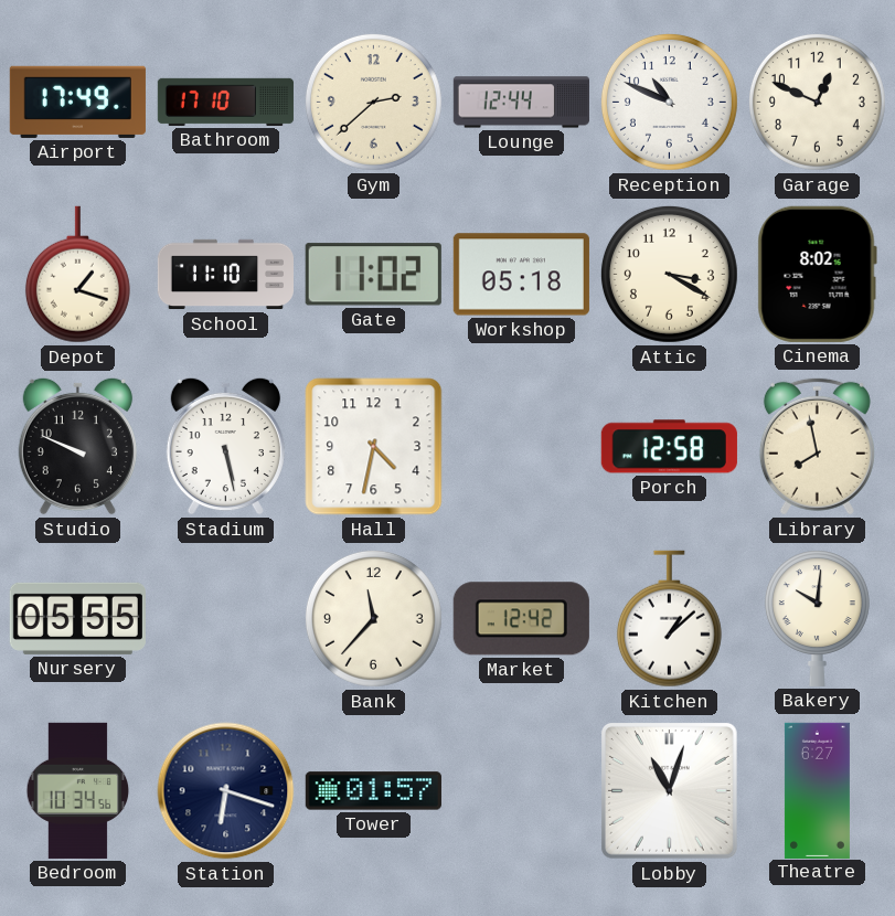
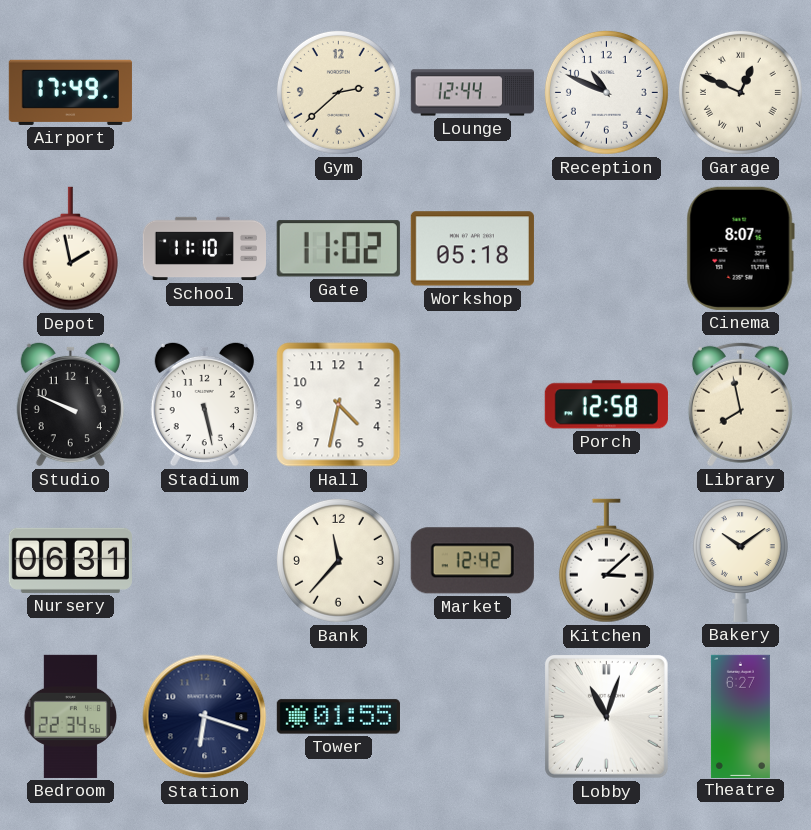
Bathroom: 17:10 -> none (225, 102)
Garage numerals: Arabic -> Roman (740, 92)
Depot: 1:18 -> 1:58 (70, 249)
Attic: 3:20 -> none (669, 274)
Cinema: 8:02 -> 8:07 (740, 248)
Nursery: 05:55 -> 06:31 (70, 560)
Kitchen: 1:08 -> 3:08 (606, 561)
Bakery: 10:01 -> 10:09 (740, 560)
Bedroom: 10:34 -> 22:34 (71, 716)
Tower: 01:57 -> 01:55 (338, 717)
